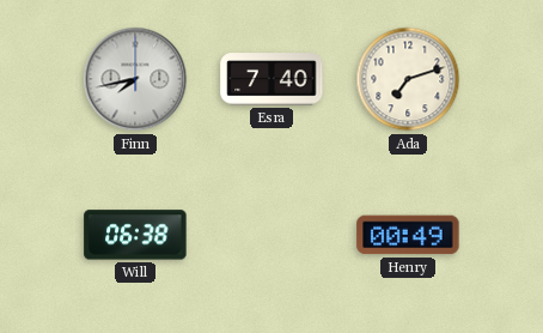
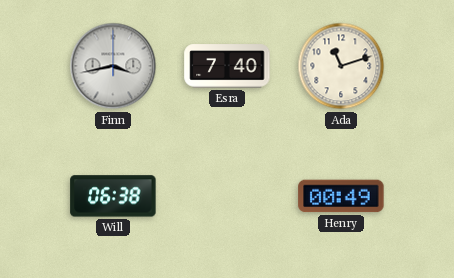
Finn: 7:43 -> 3:43 (113, 66)
Ada: 7:12 -> 11:12 (341, 66)
